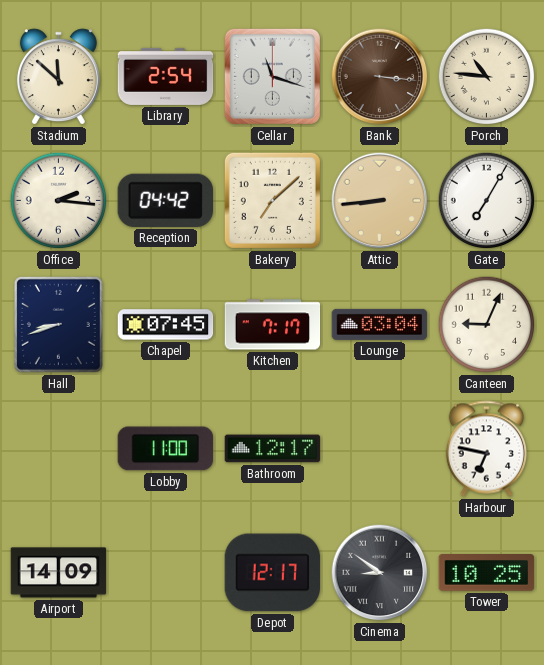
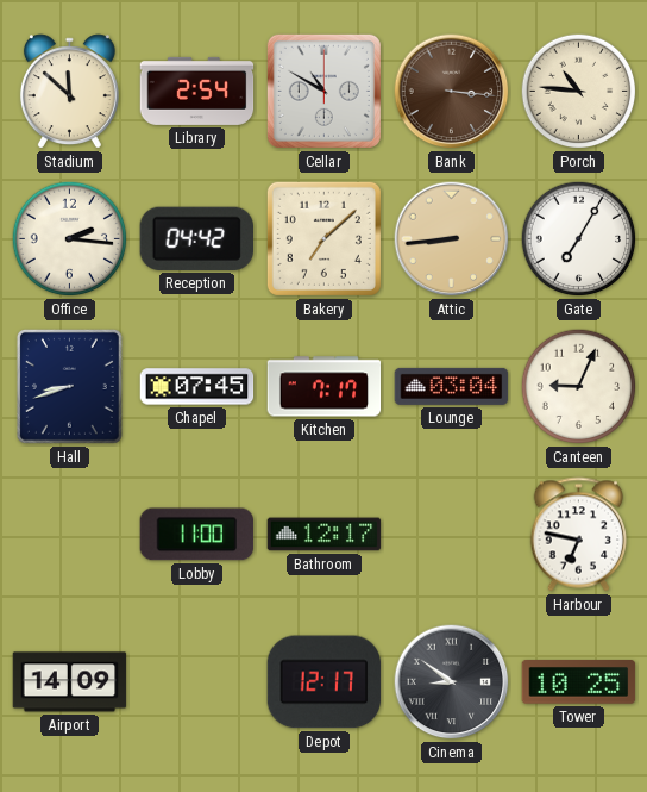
Cellar: 11:18 -> 10:50 (323, 91)
